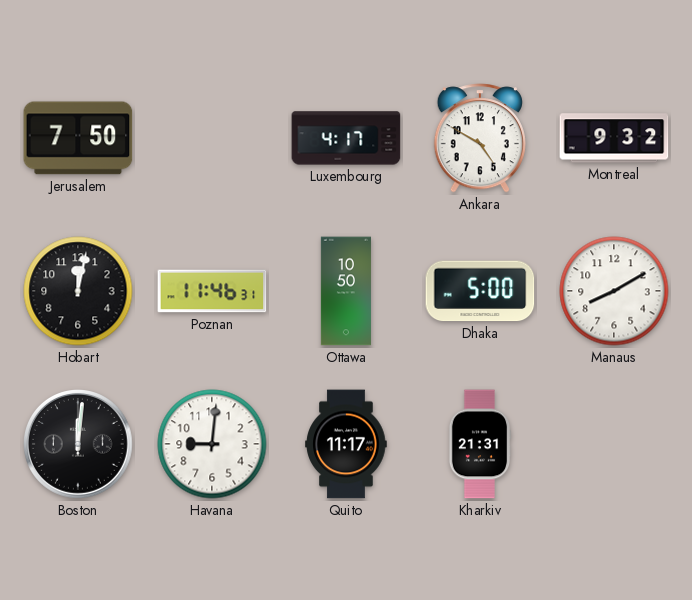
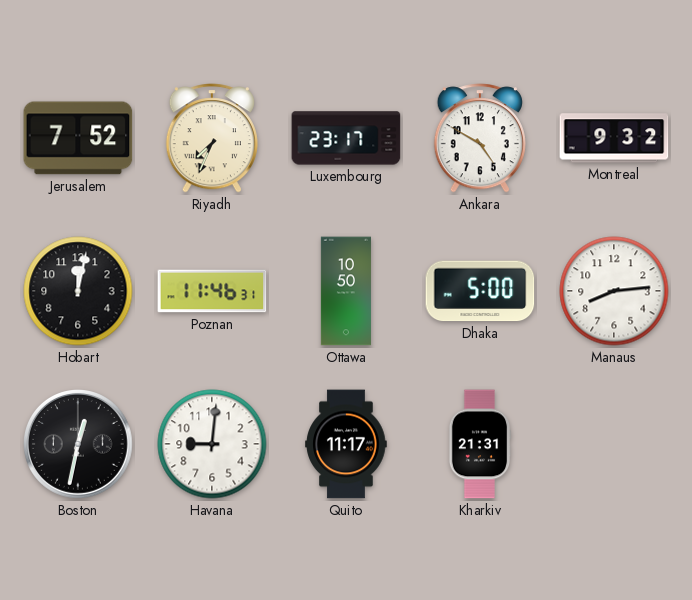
Jerusalem: 7:50 -> 7:52 (78, 138)
Riyadh: none -> 7:34 (212, 138)
Luxembourg: 4:17 -> 23:17 (346, 138)
Manaus: 8:10 -> 8:14 (614, 291)
Boston: 12:01 -> 12:32 (79, 445)
